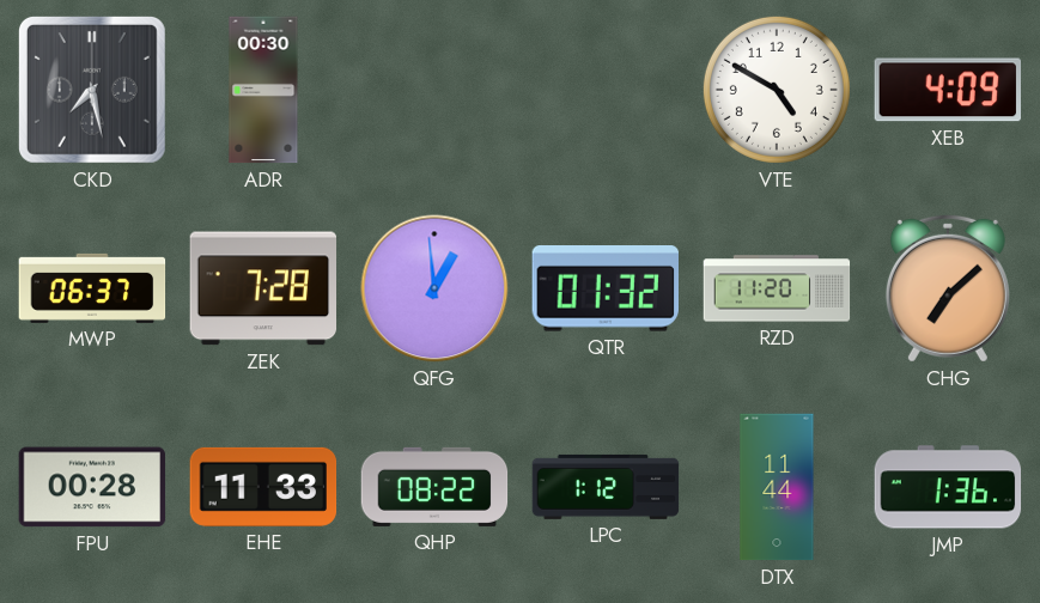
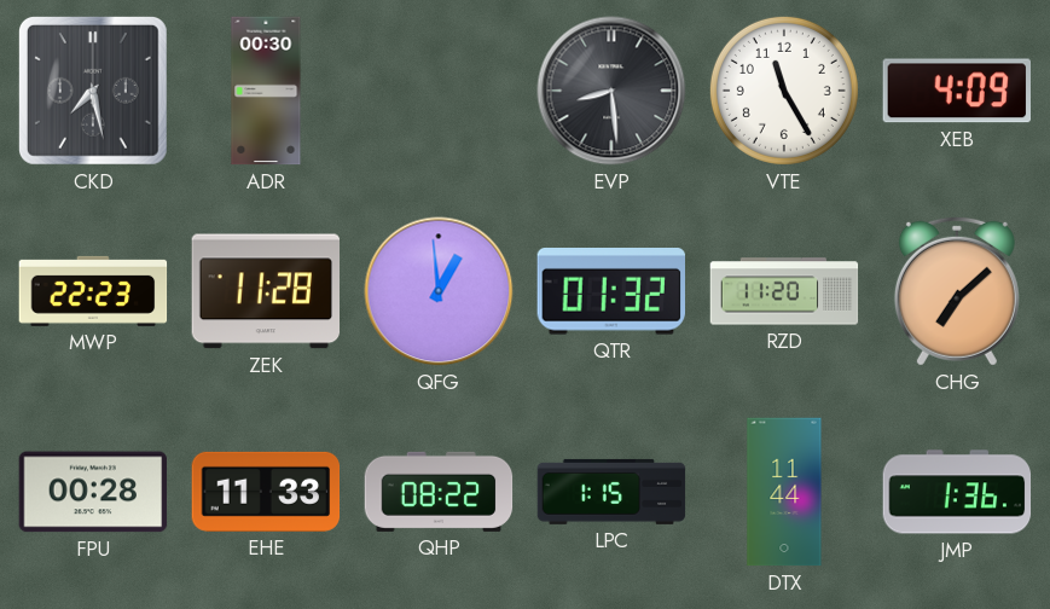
EVP: none -> 8:29 (611, 91)
VTE: 4:50 -> 11:25 (784, 91)
MWP: 06:37 -> 22:23 (93, 291)
ZEK: 7:28 -> 11:28 (266, 291)
LPC: 1:12 -> 1:15 (611, 492)
